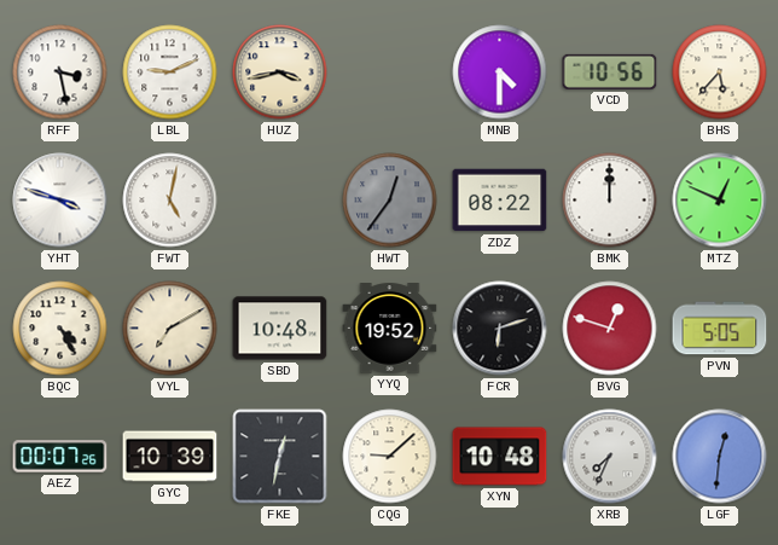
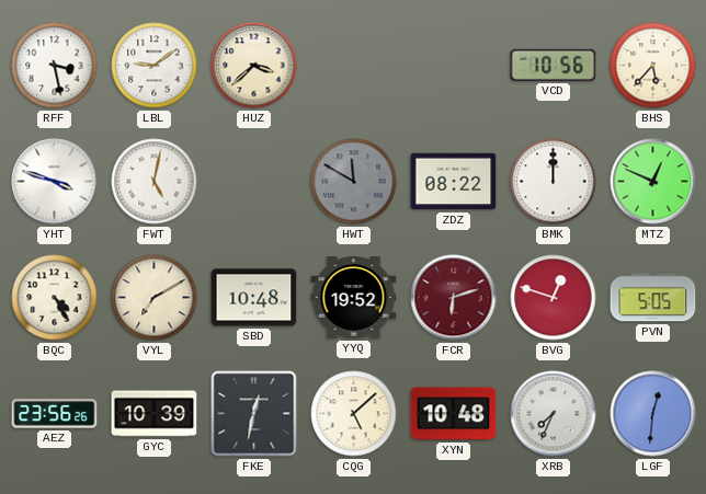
LBL: 9:11 -> 9:09 (155, 66)
HUZ: 3:43 -> 3:38 (254, 66)
MNB: 4:30 -> none (500, 73)
HWT: 12:36 -> 11:50 (354, 182)
FCR dial: black -> burgundy (454, 298)
AEZ: 00:07 -> 23:56 (55, 414)
CQG: 9:08 -> 5:08 (354, 414)
